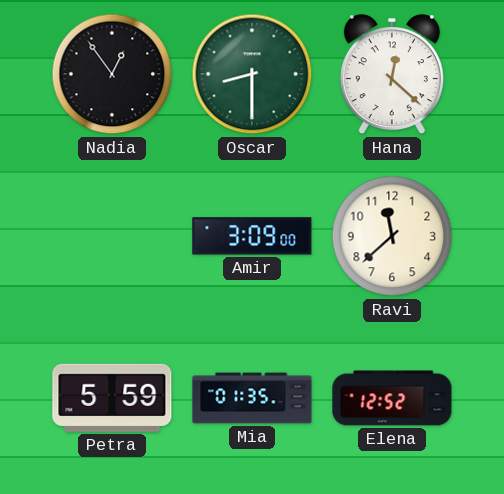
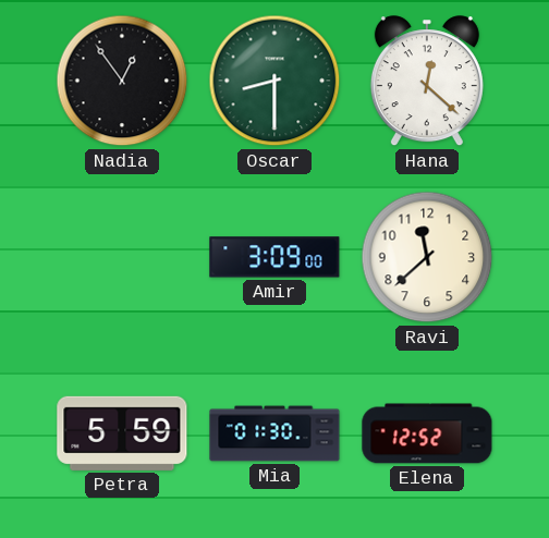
Mia: 01:35 -> 01:30 (274, 433)
